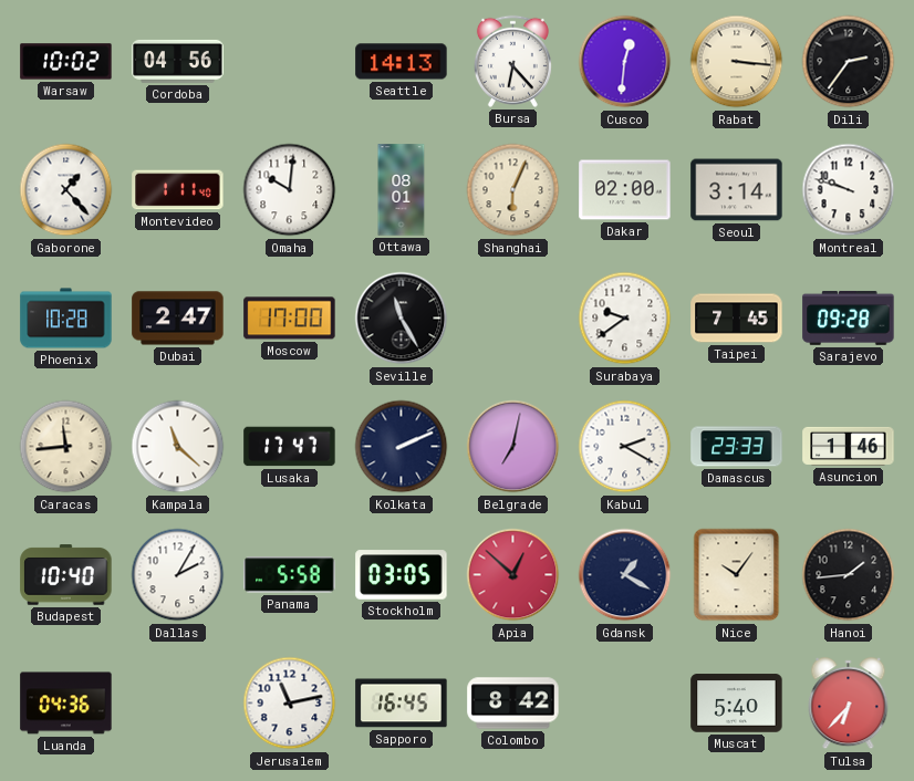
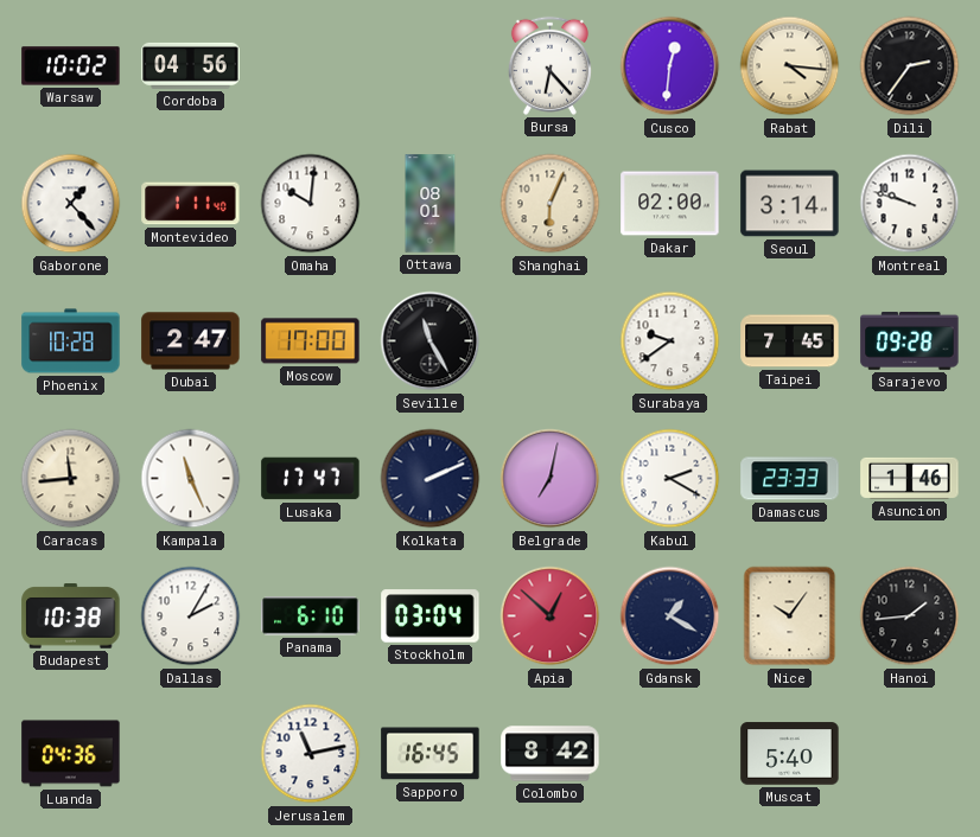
Seattle: 14:13 -> none (402, 62)
Rabat: 3:16 -> 4:16 (790, 66)
Kampala: 11:22 -> 11:26 (191, 479)
Budapest: 10:40 -> 10:38 (71, 616)
Panama: 5:58 -> 6:10 (311, 616)
Stockholm: 03:05 -> 03:04 (431, 616)
Tulsa: 6:37 -> none (849, 704)
